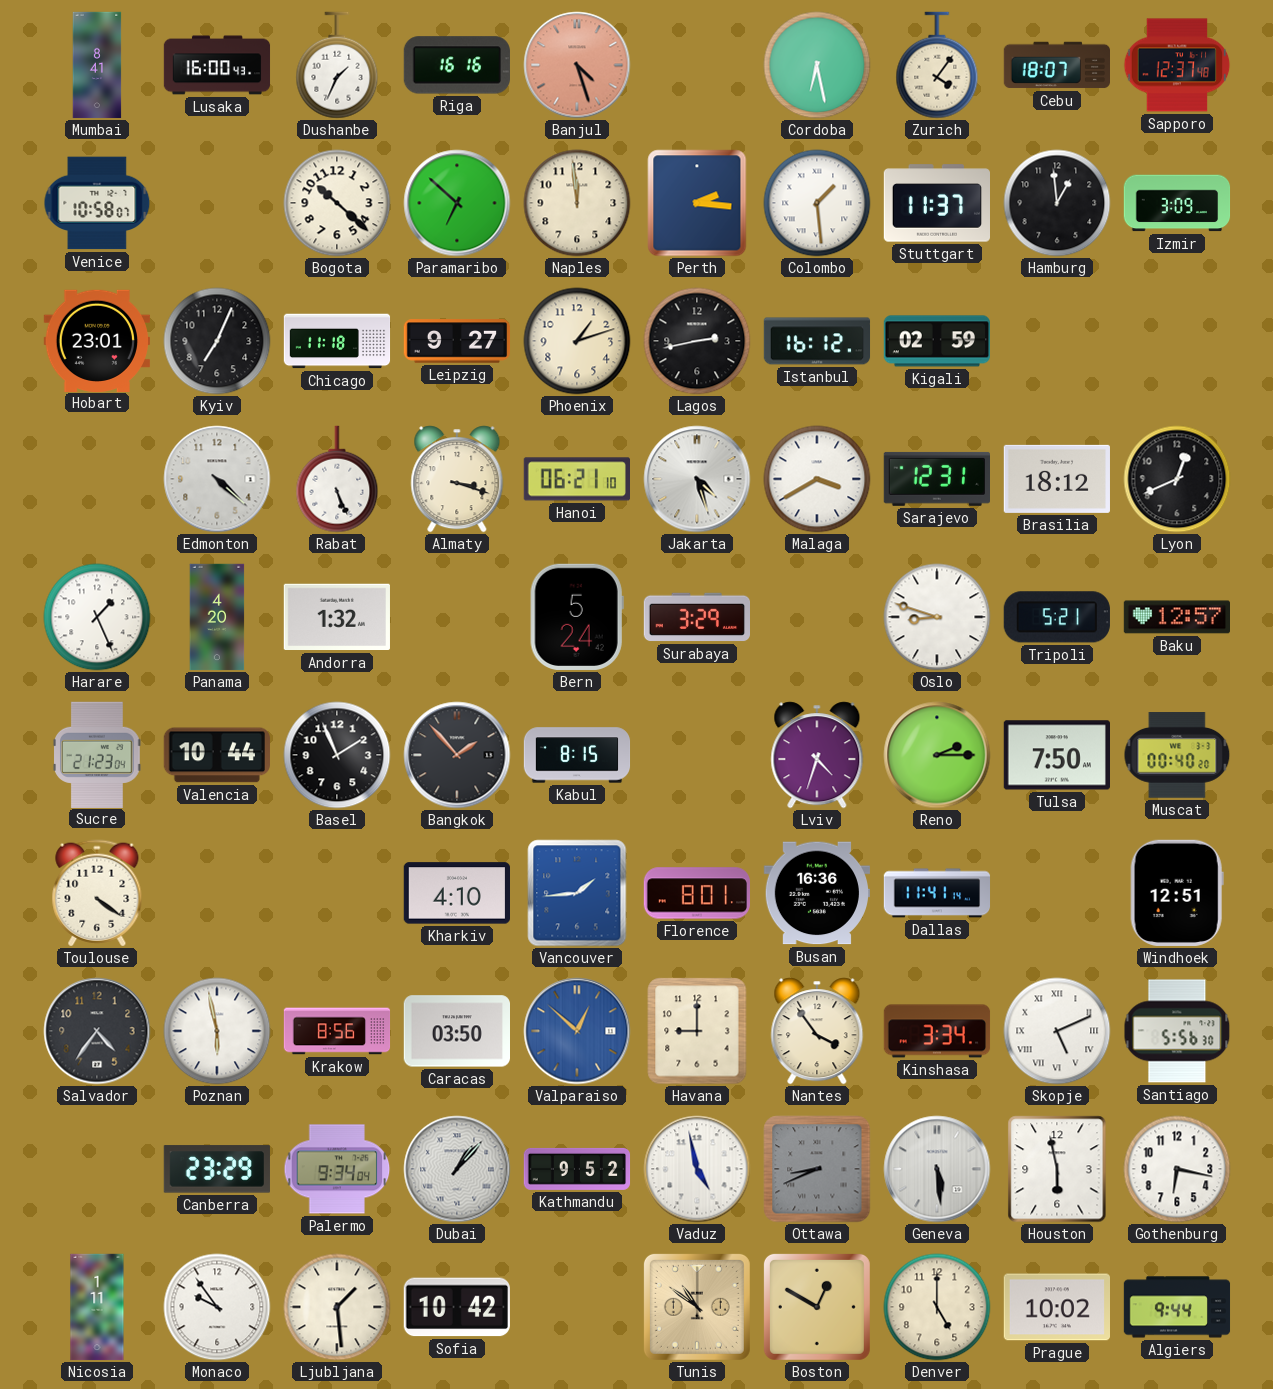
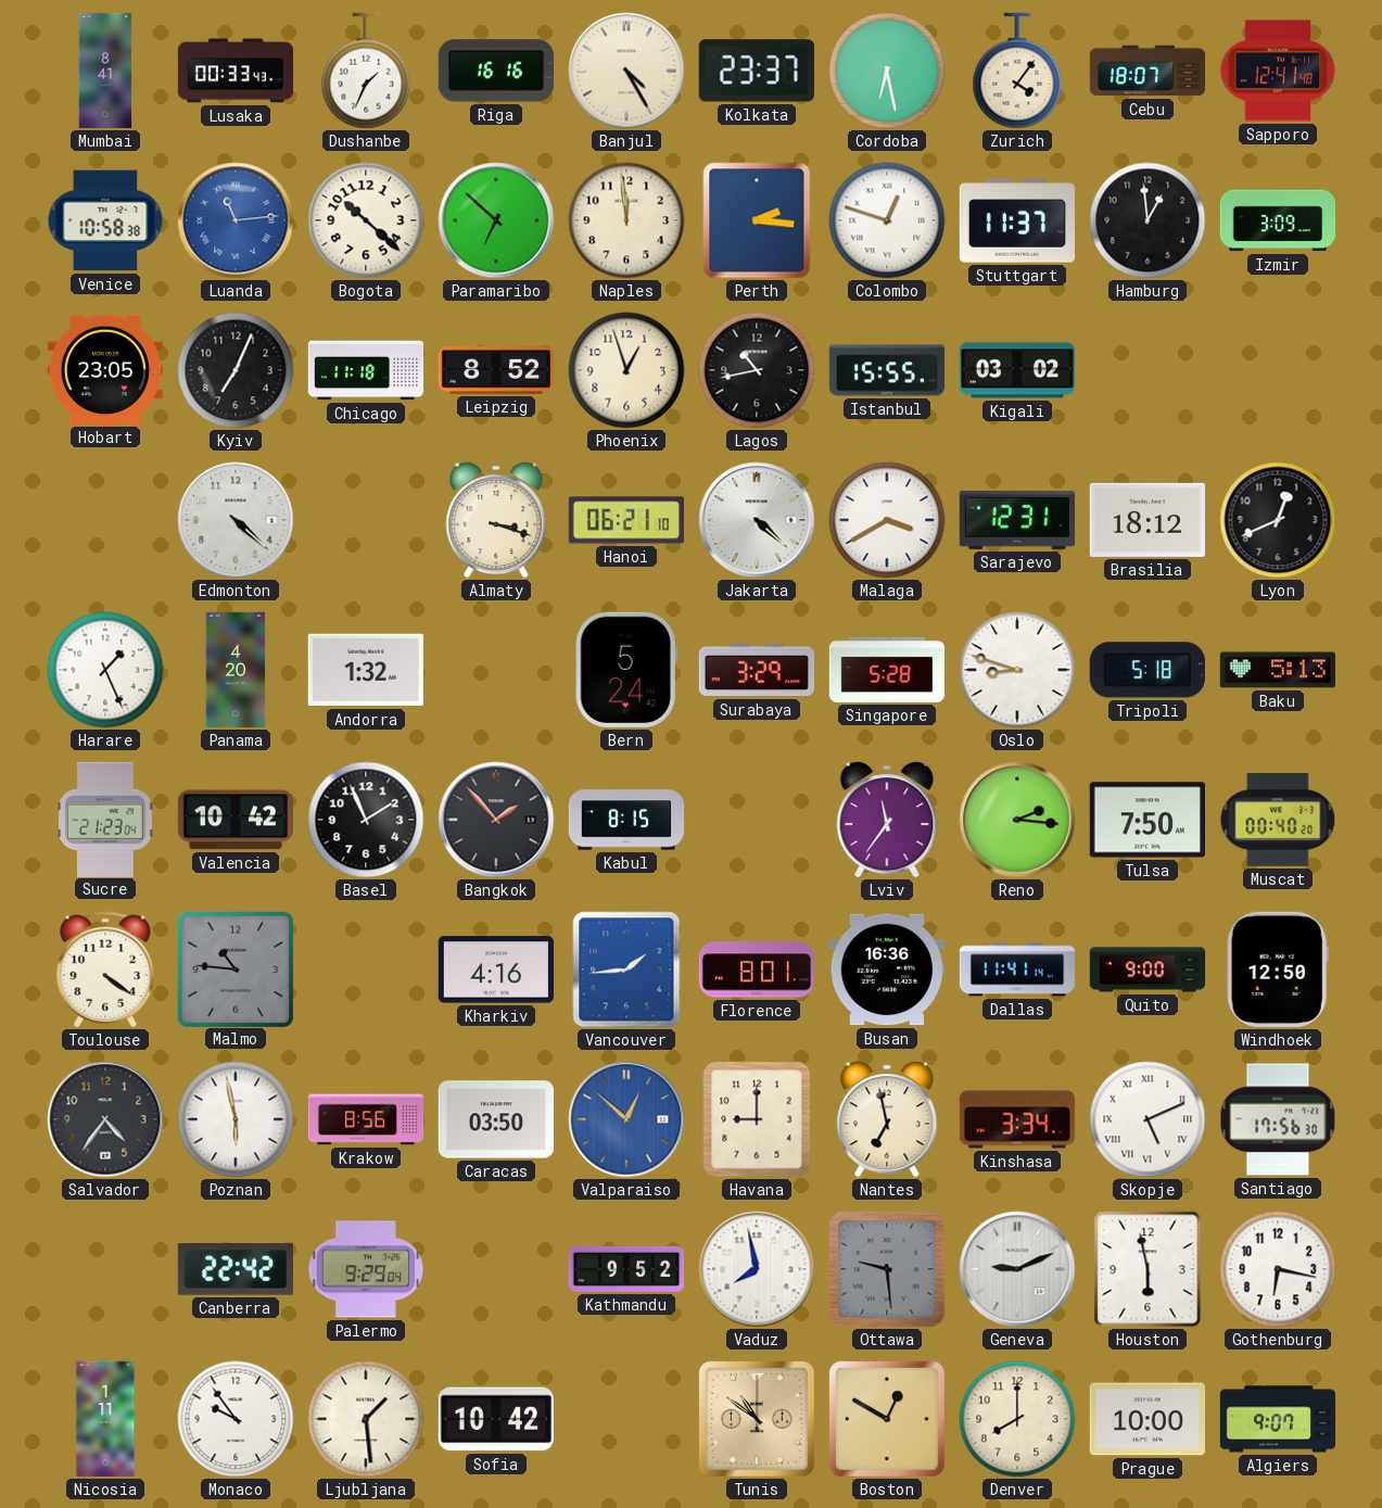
Lusaka: 16:00 -> 00:33 (236, 71)
Banjul: 4:27 -> 4:25 (626, 71)
Banjul dial: salmon -> cream (626, 71)
Kolkata: none -> 23:37 (757, 71)
Sapporo: 12:37 -> 12:41 (1278, 71)
Venice: 10:58:07 -> 10:58:38 (105, 220)
Luanda: none -> 11:14 (236, 220)
Colombo: 1:29 -> 12:48 (887, 220)
Hobart: 23:01 -> 23:05 (104, 369)
Leipzig: 9:27 -> 8:52 (496, 370)
Phoenix: 1:12 -> 12:57 (626, 370)
Lagos: 2:43 -> 10:43 (757, 370)
Istanbul: 16:12 -> 15:55 (887, 370)
Kigali: 02:59 -> 03:02 (1016, 370)
Rabat: 5:26 -> none (337, 479)
Jakarta: 4:27 -> 4:22 (757, 520)
Singapore: none -> 5:28 (887, 670)
Tripoli: 5:21 -> 5:18 (1148, 670)
Baku: 12:57 -> 5:13 (1277, 670)
Valencia: 10:44 -> 10:42 (236, 820)
Lviv: 4:33 -> 11:36 (887, 820)
Reno: 2:15 -> 2:16 (1017, 820)
Malmo: none -> 10:46 (234, 968)
Kharkiv: 4:10 -> 4:16 (495, 970)
Quito: none -> 9:00 (1148, 970)
Windhoek: 12:51 -> 12:50 (1278, 970)
Nantes: 3:54 -> 6:58 (887, 1119)
Santiago: 5:56 -> 17:56 (1278, 1119)
Canberra: 23:29 -> 22:42 (236, 1269)
Palermo: 9:34 -> 9:29 (366, 1269)
Dubai: 1:07 -> none (457, 1169)
Vaduz: 4:58 -> 7:58 (757, 1269)
Ottawa: 8:41 -> 9:29 (887, 1269)
Geneva: 5:29 -> 9:11 (1017, 1269)
Denver: 5:00 -> 8:00 (1017, 1419)
Prague: 10:02 -> 10:00 (1146, 1419)
Algiers: 9:44 -> 9:07 (1278, 1419)
